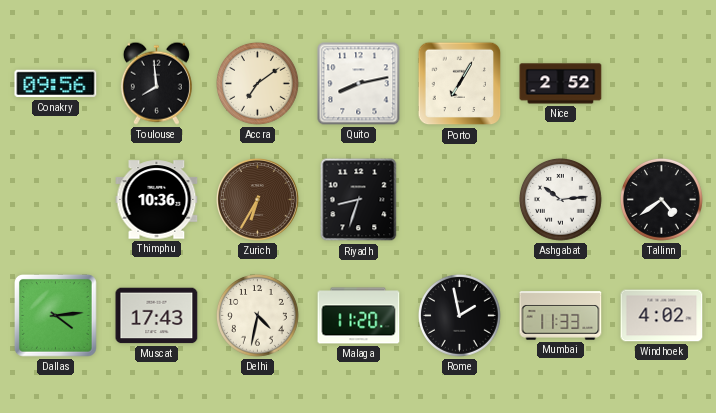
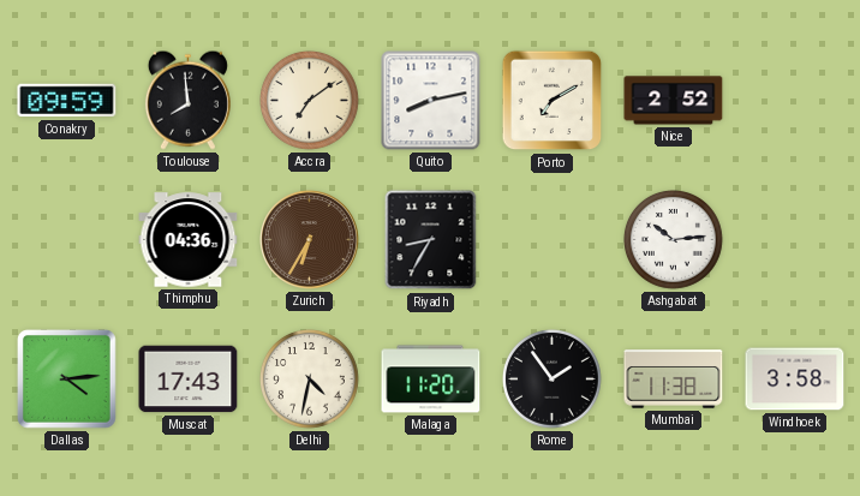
Conakry: 09:56 -> 09:59 (67, 101)
Porto: 7:05 -> 7:10 (553, 101)
Thimphu: 10:36 -> 04:36 (189, 240)
Riyadh: 8:33 -> 8:35 (431, 240)
Tallinn: 4:39 -> none (662, 200)
Rome: 1:58 -> 1:54 (553, 380)
Mumbai: 11:33 -> 11:38 (674, 380)
Windhoek: 4:02 -> 3:58 (795, 380)
